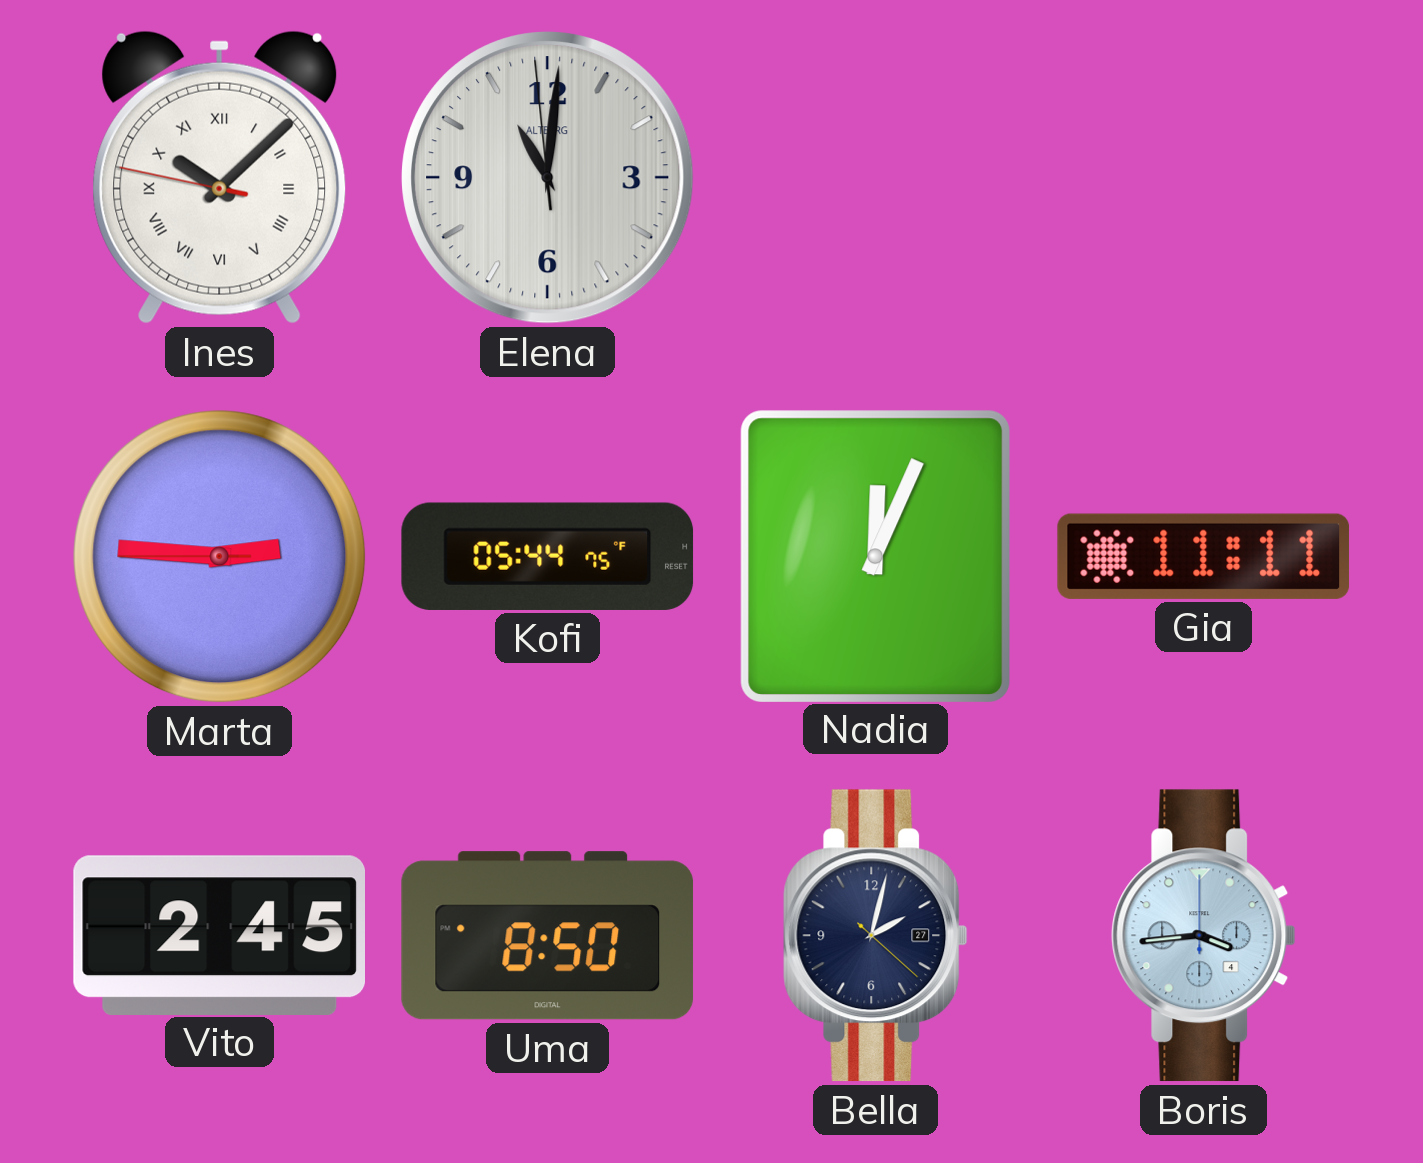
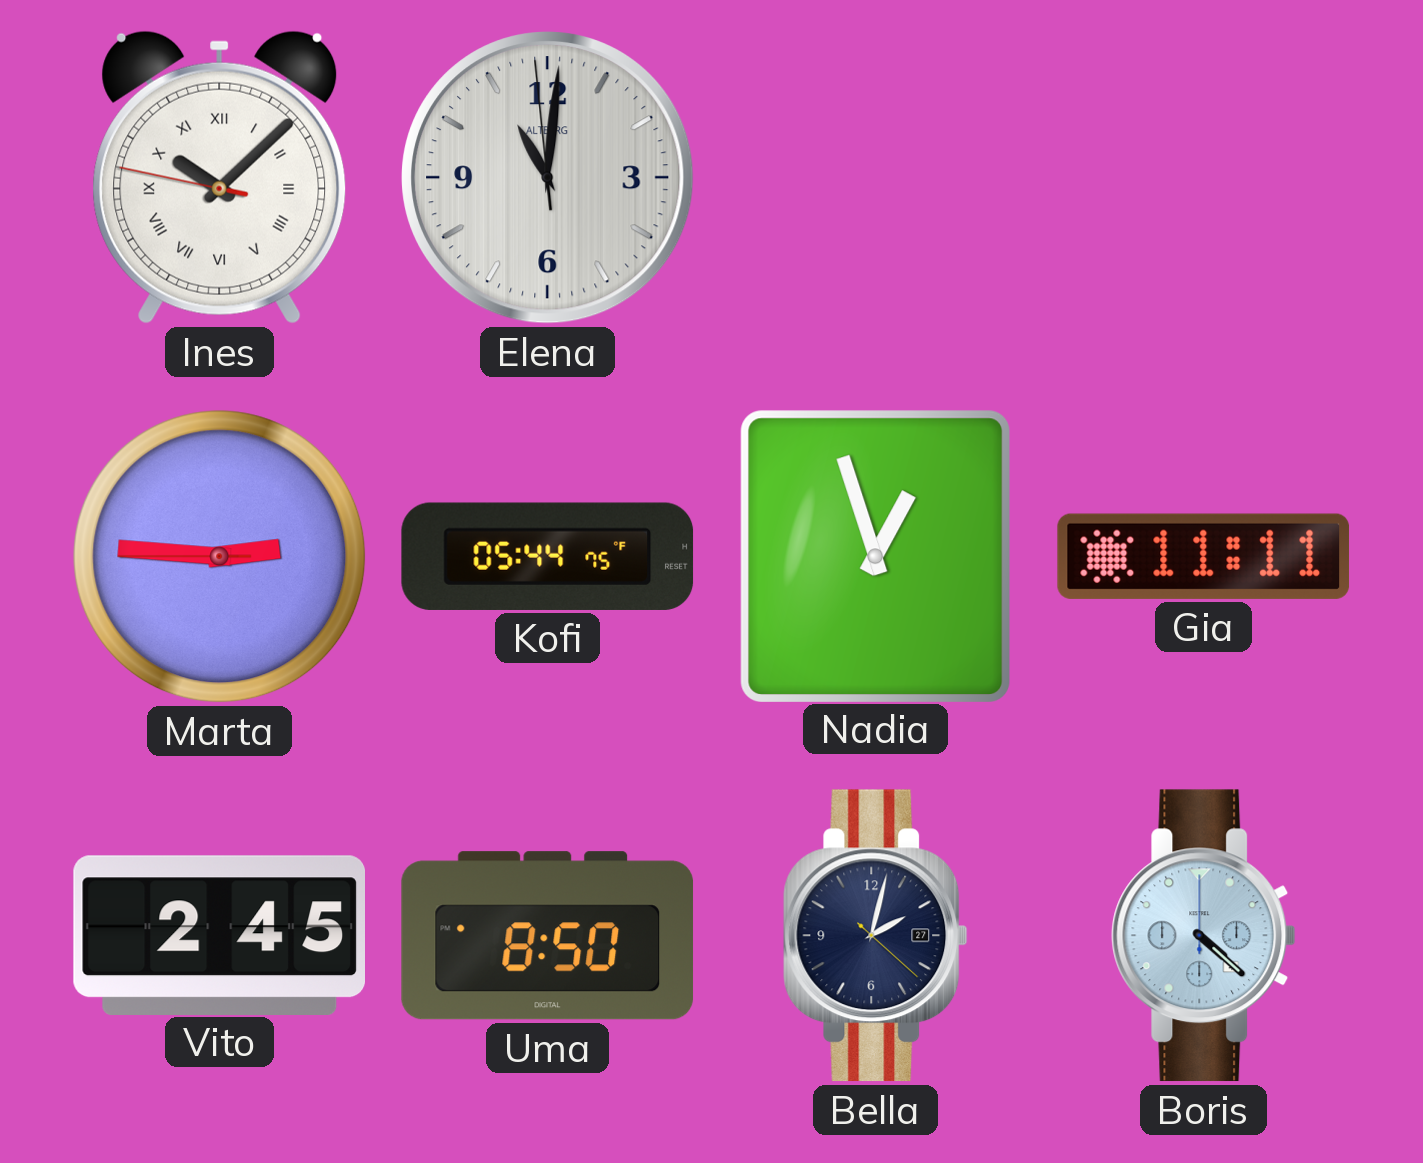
Nadia: 12:04 -> 12:57 (875, 556)
Boris: 3:44 -> 4:22 (1204, 936)
